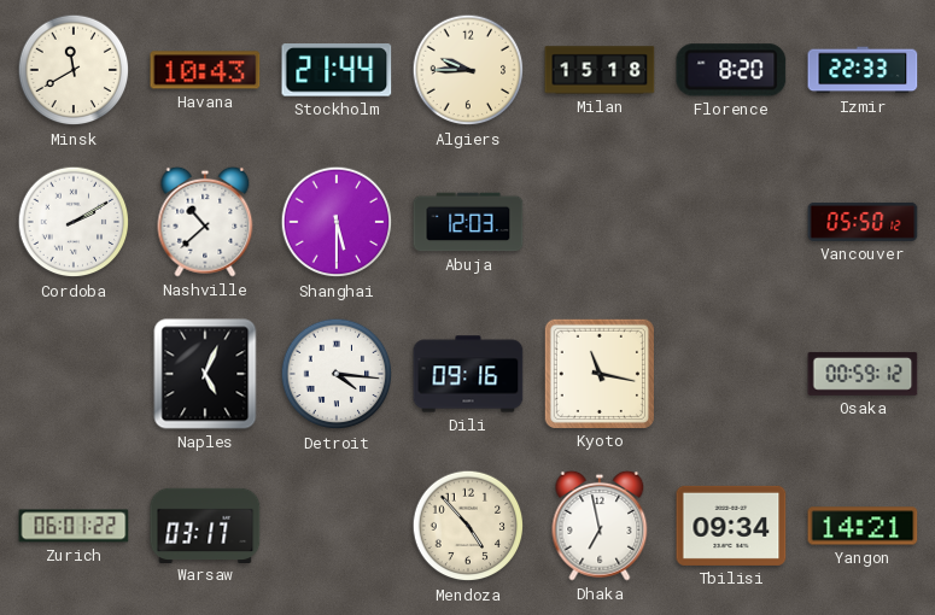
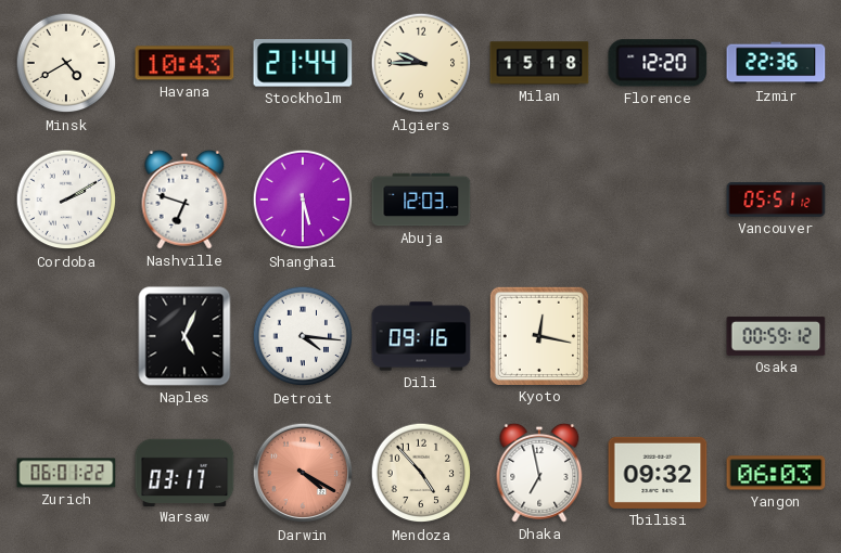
Minsk: 11:40 -> 4:40 (66, 63)
Florence: 8:20 -> 12:20 (658, 63)
Izmir: 22:33 -> 22:36 (776, 63)
Nashville: 10:38 -> 6:48 (184, 200)
Vancouver: 05:50 -> 05:51 (776, 200)
Kyoto: 11:17 -> 12:17 (539, 336)
Darwin: none -> 4:20 (303, 473)
Tbilisi: 09:34 -> 09:32 (658, 473)
Yangon: 14:21 -> 06:03 (776, 473)
